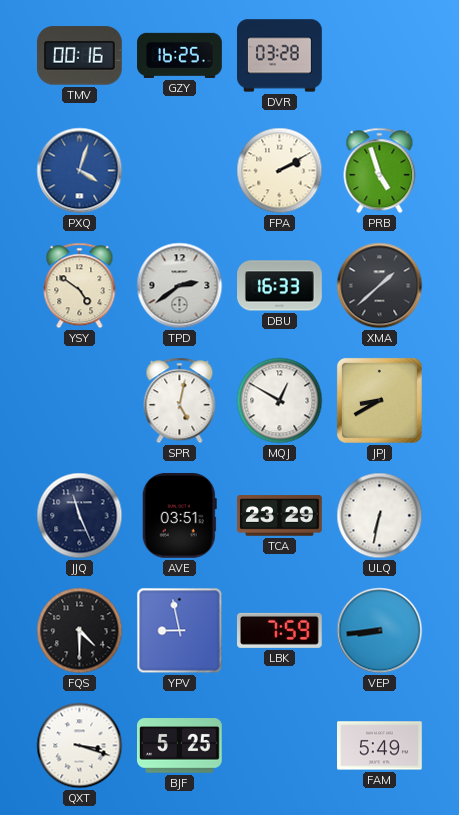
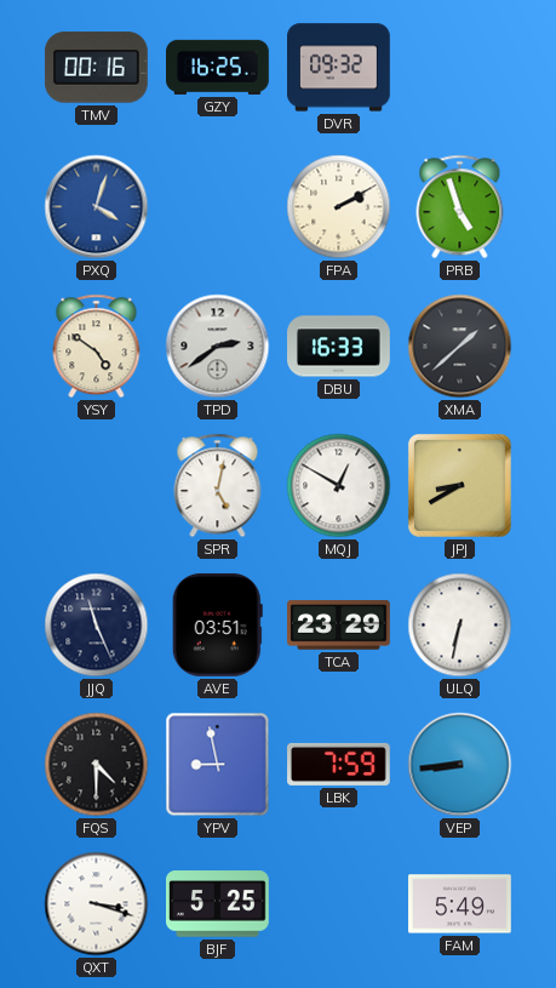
DVR: 03:28 -> 09:32 (339, 68)
